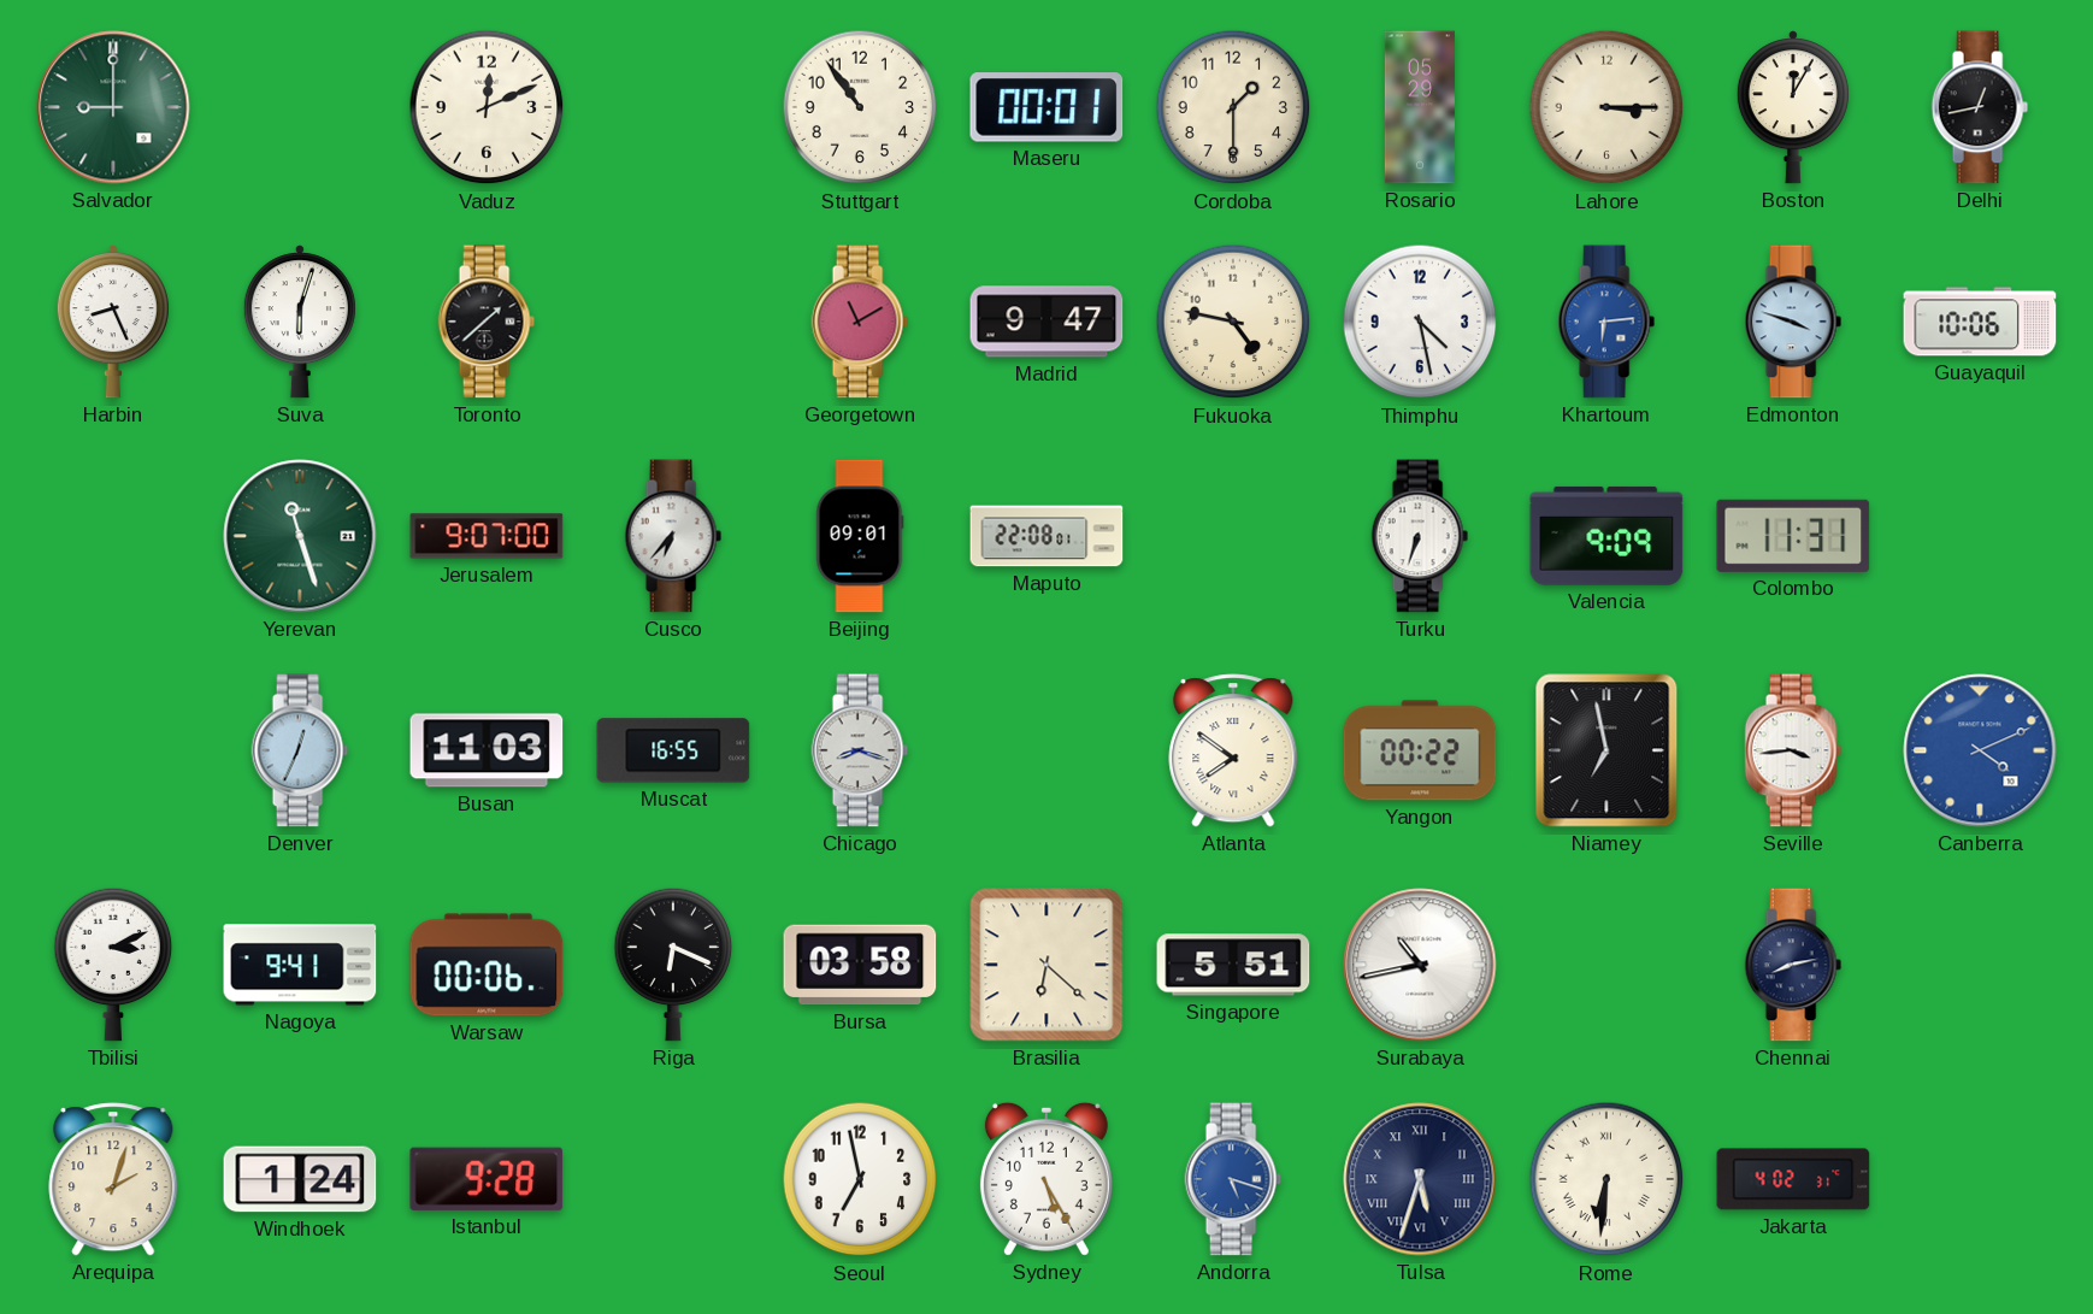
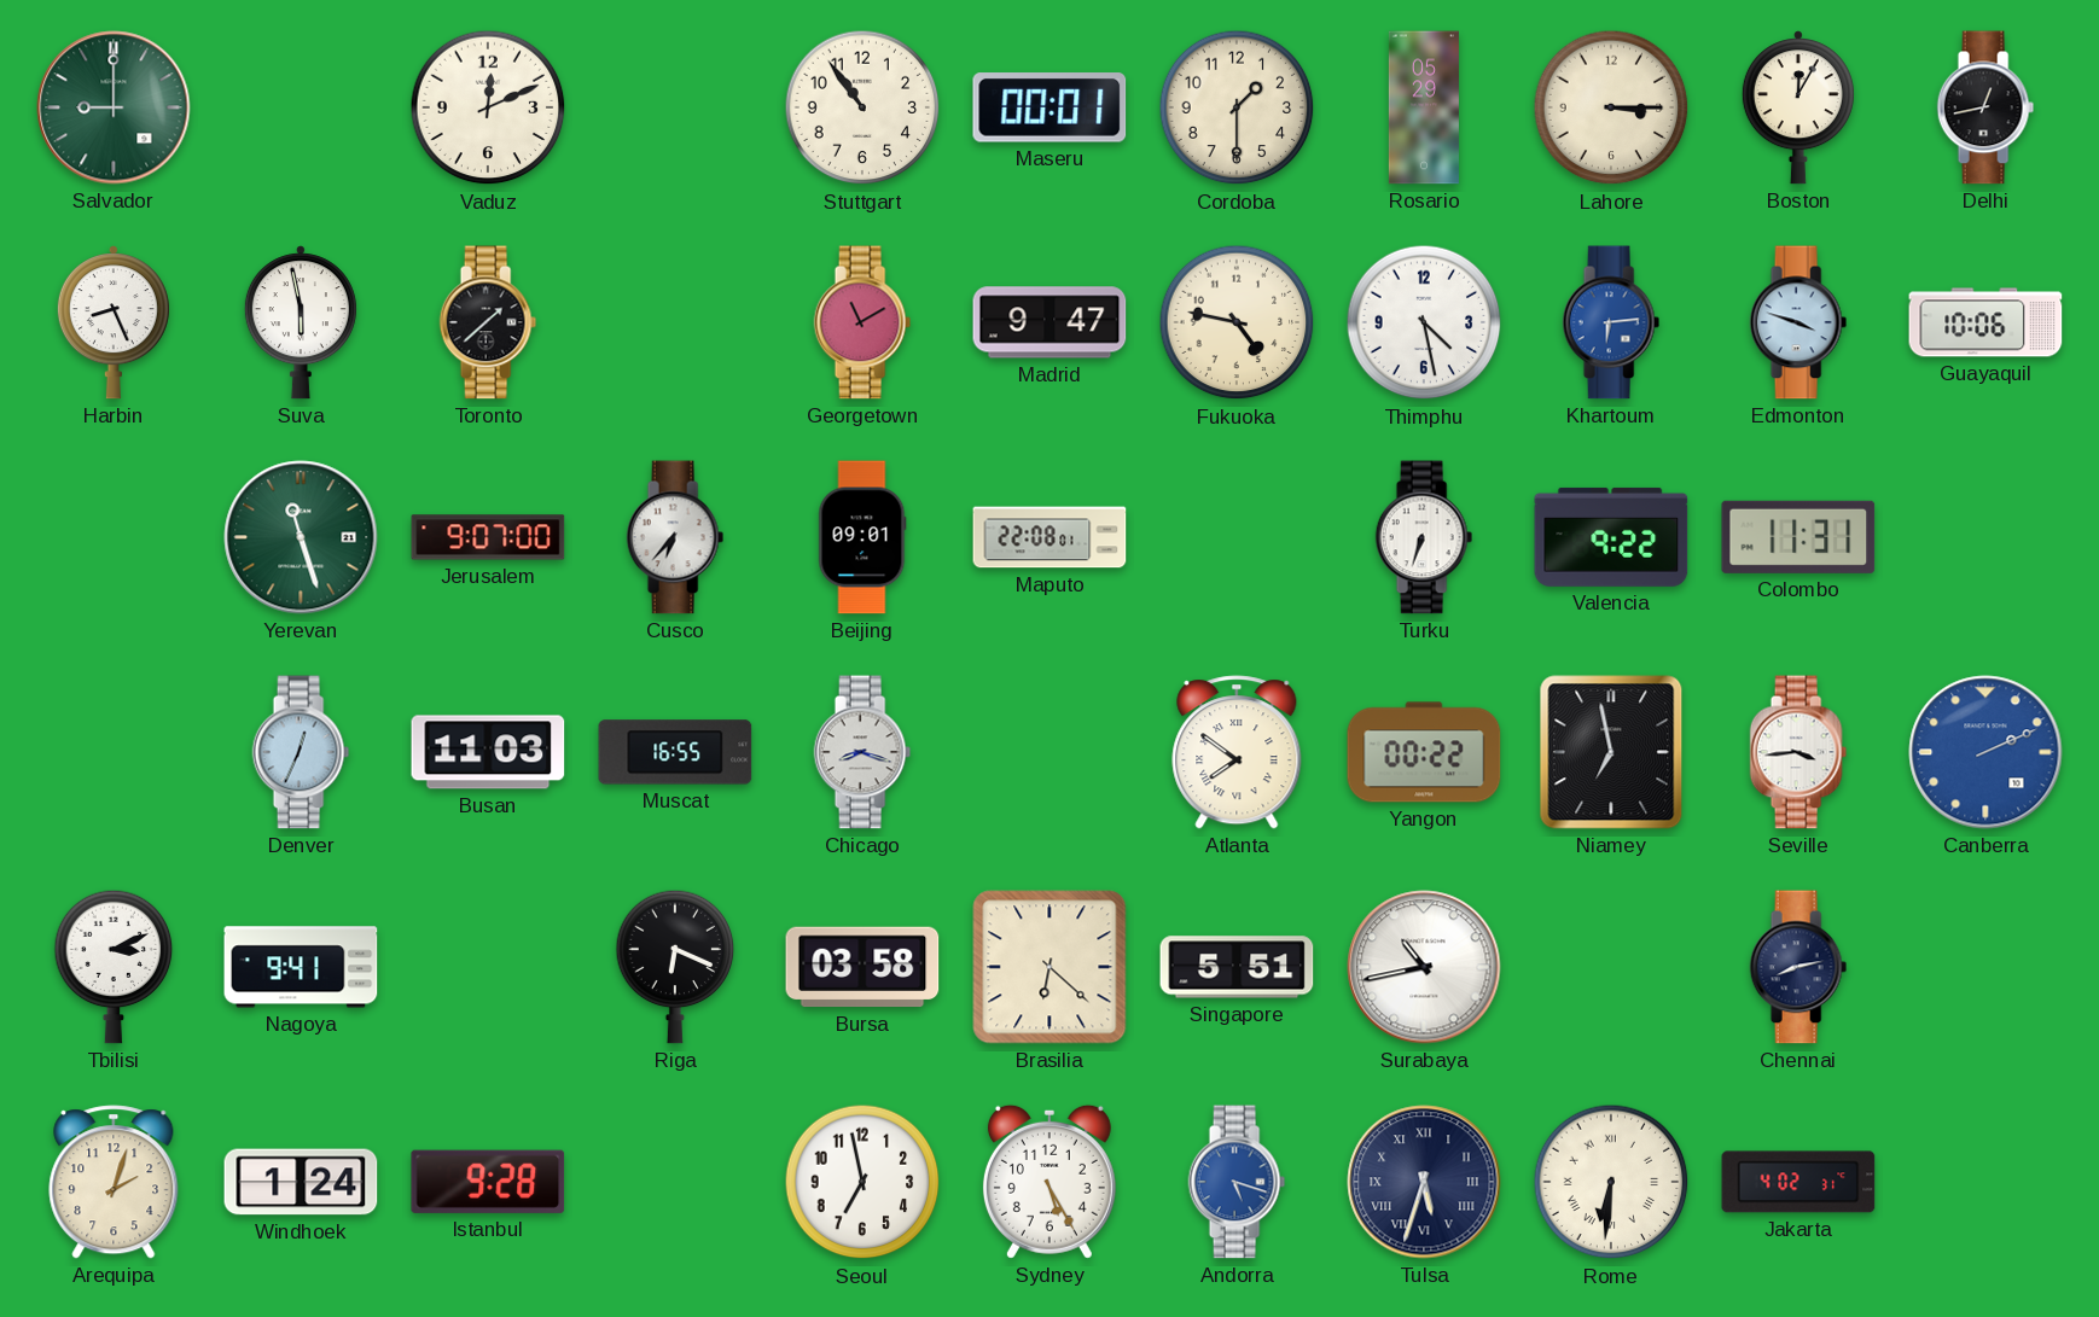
Suva: 6:03 -> 5:58 (301, 322)
Valencia: 9:09 -> 9:22 (1611, 537)
Canberra: 4:11 -> 2:11 (1985, 752)
Warsaw: 00:06 -> none (487, 965)
